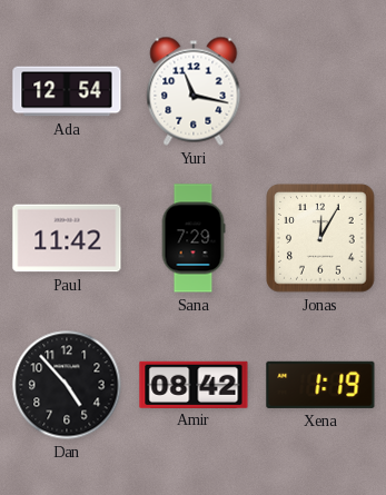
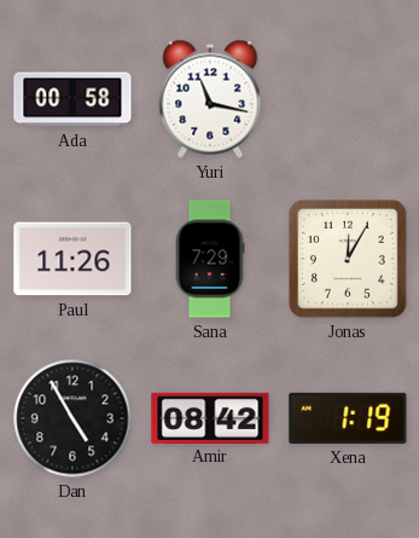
Ada: 12:54 -> 00:58 (72, 99)
Paul: 11:42 -> 11:26 (72, 259)
Dan: 4:53 -> 4:55 (72, 418)
